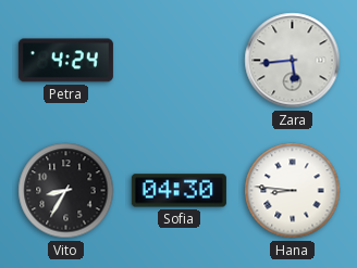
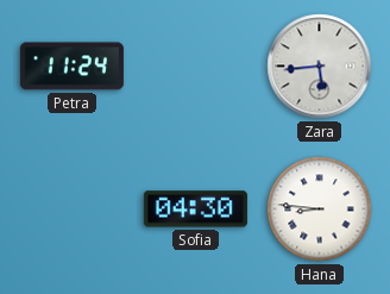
Petra: 4:24 -> 11:24 (71, 67)
Vito: 8:35 -> none (66, 191)
